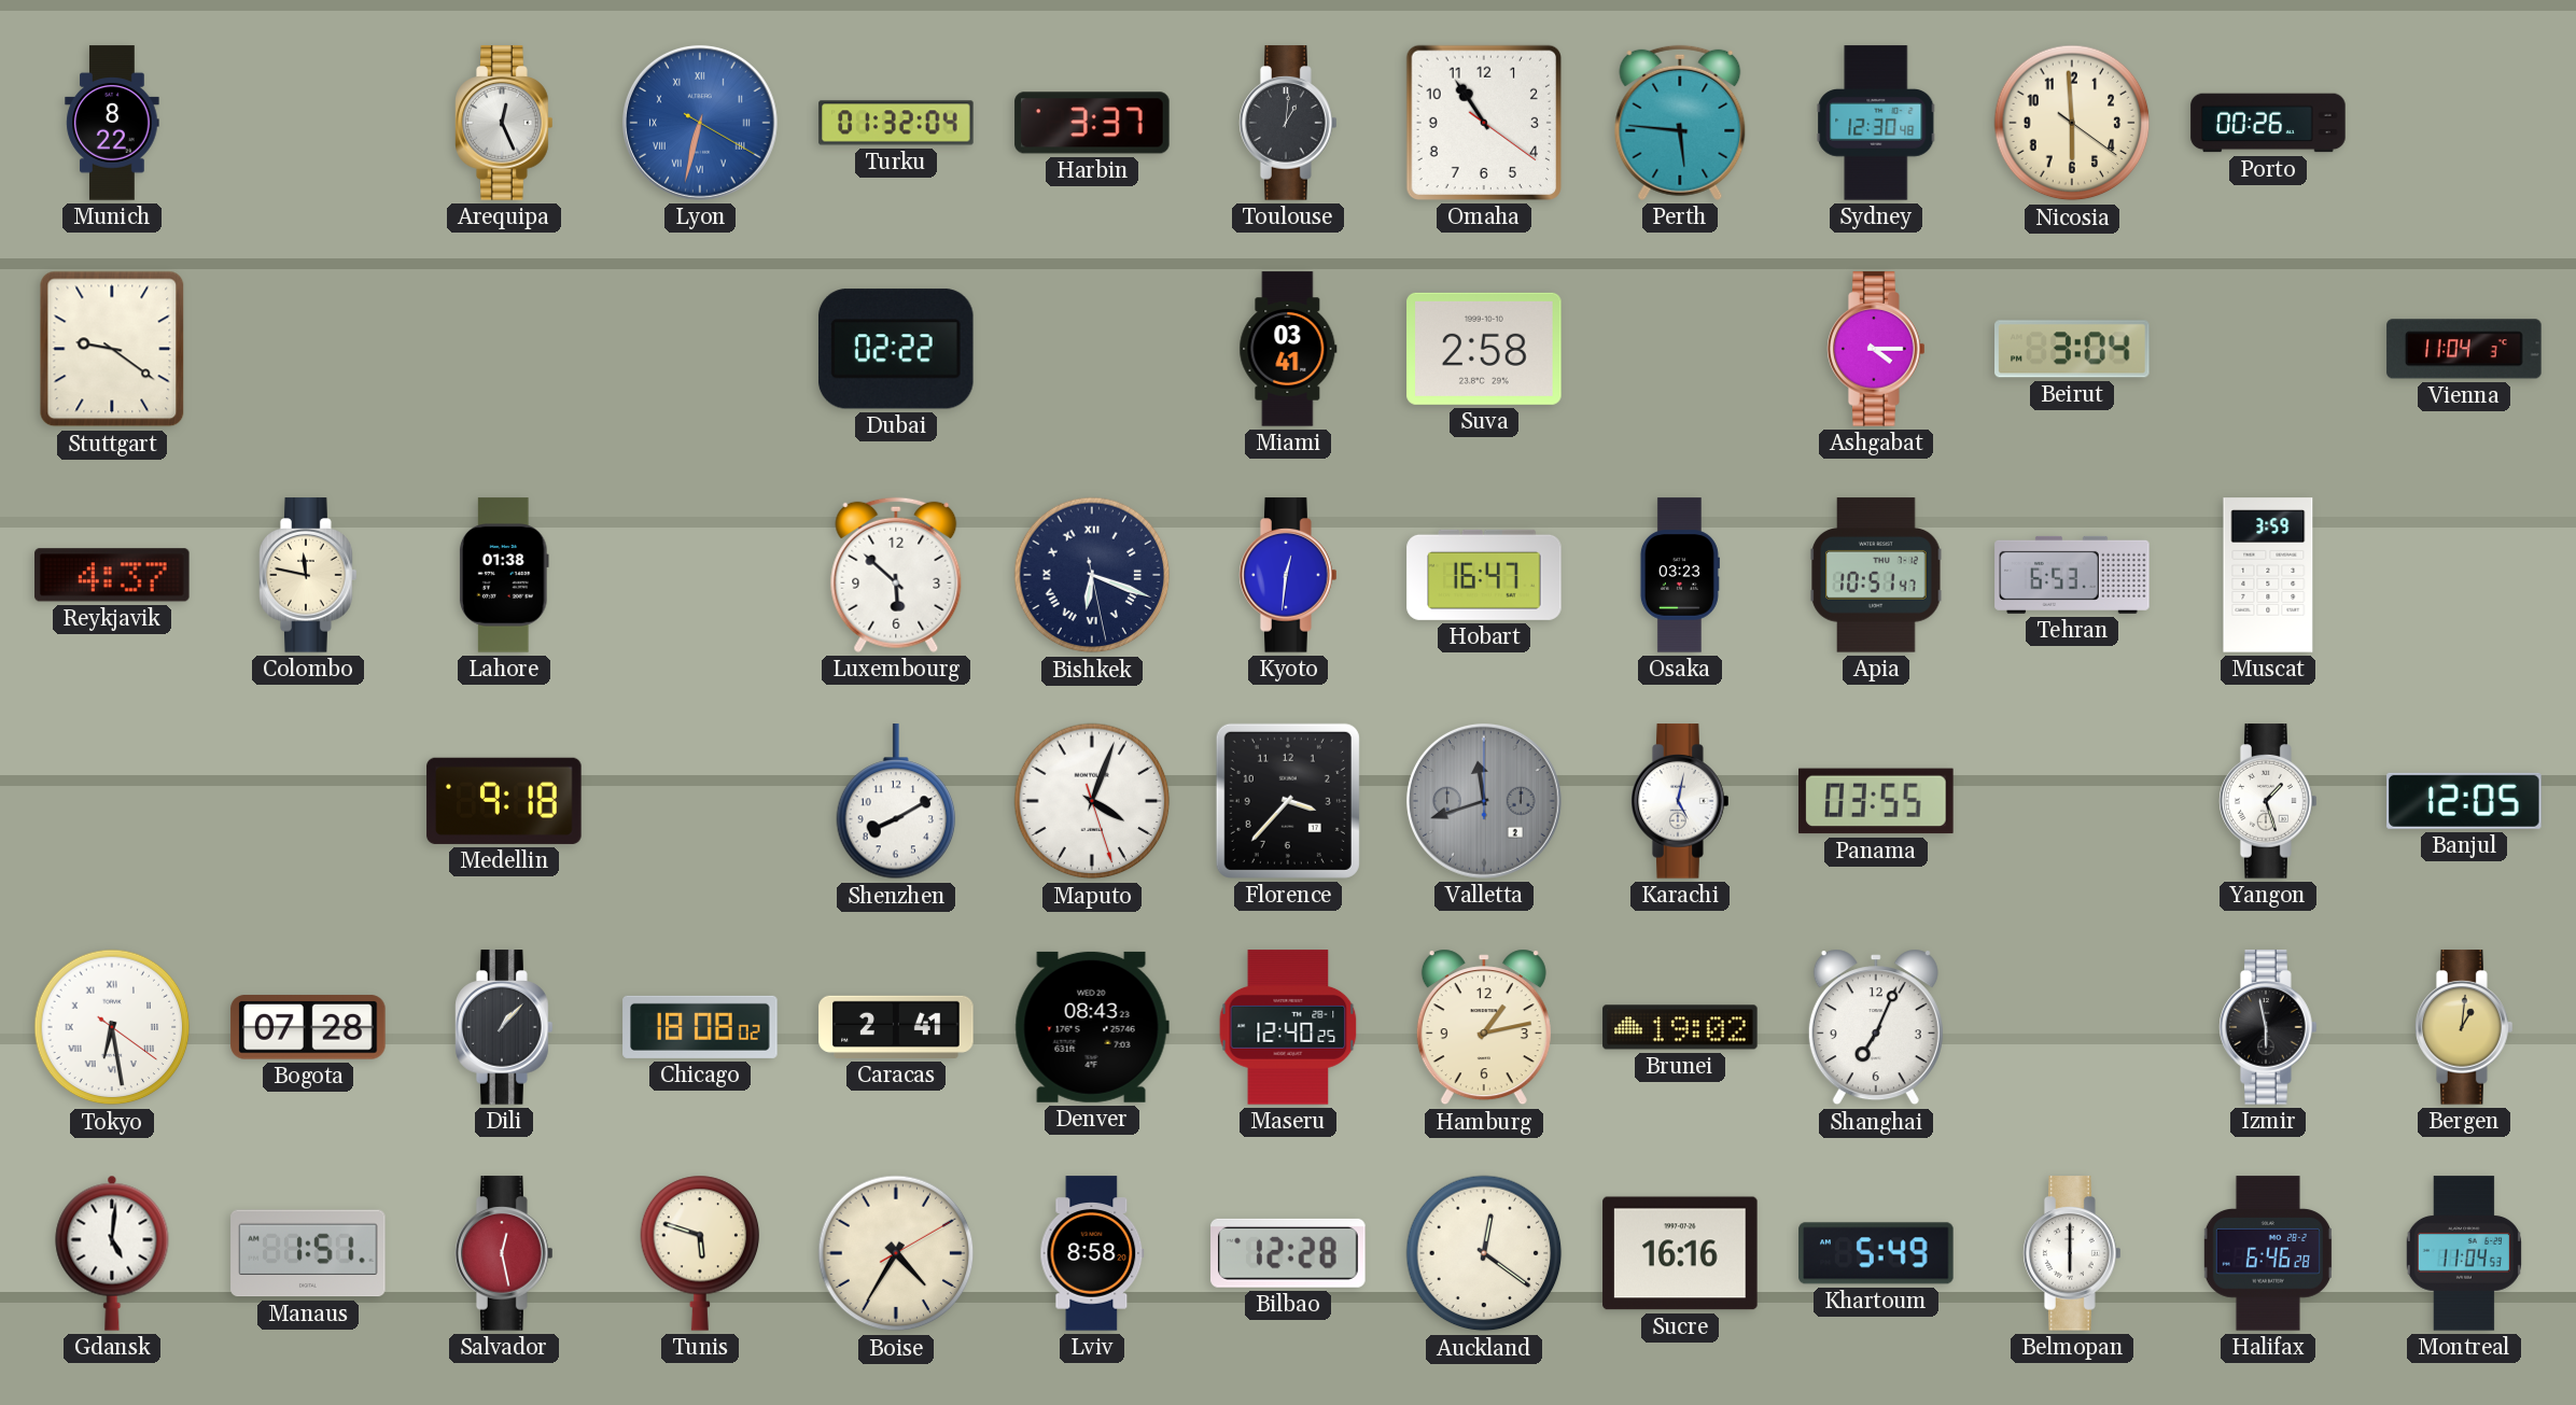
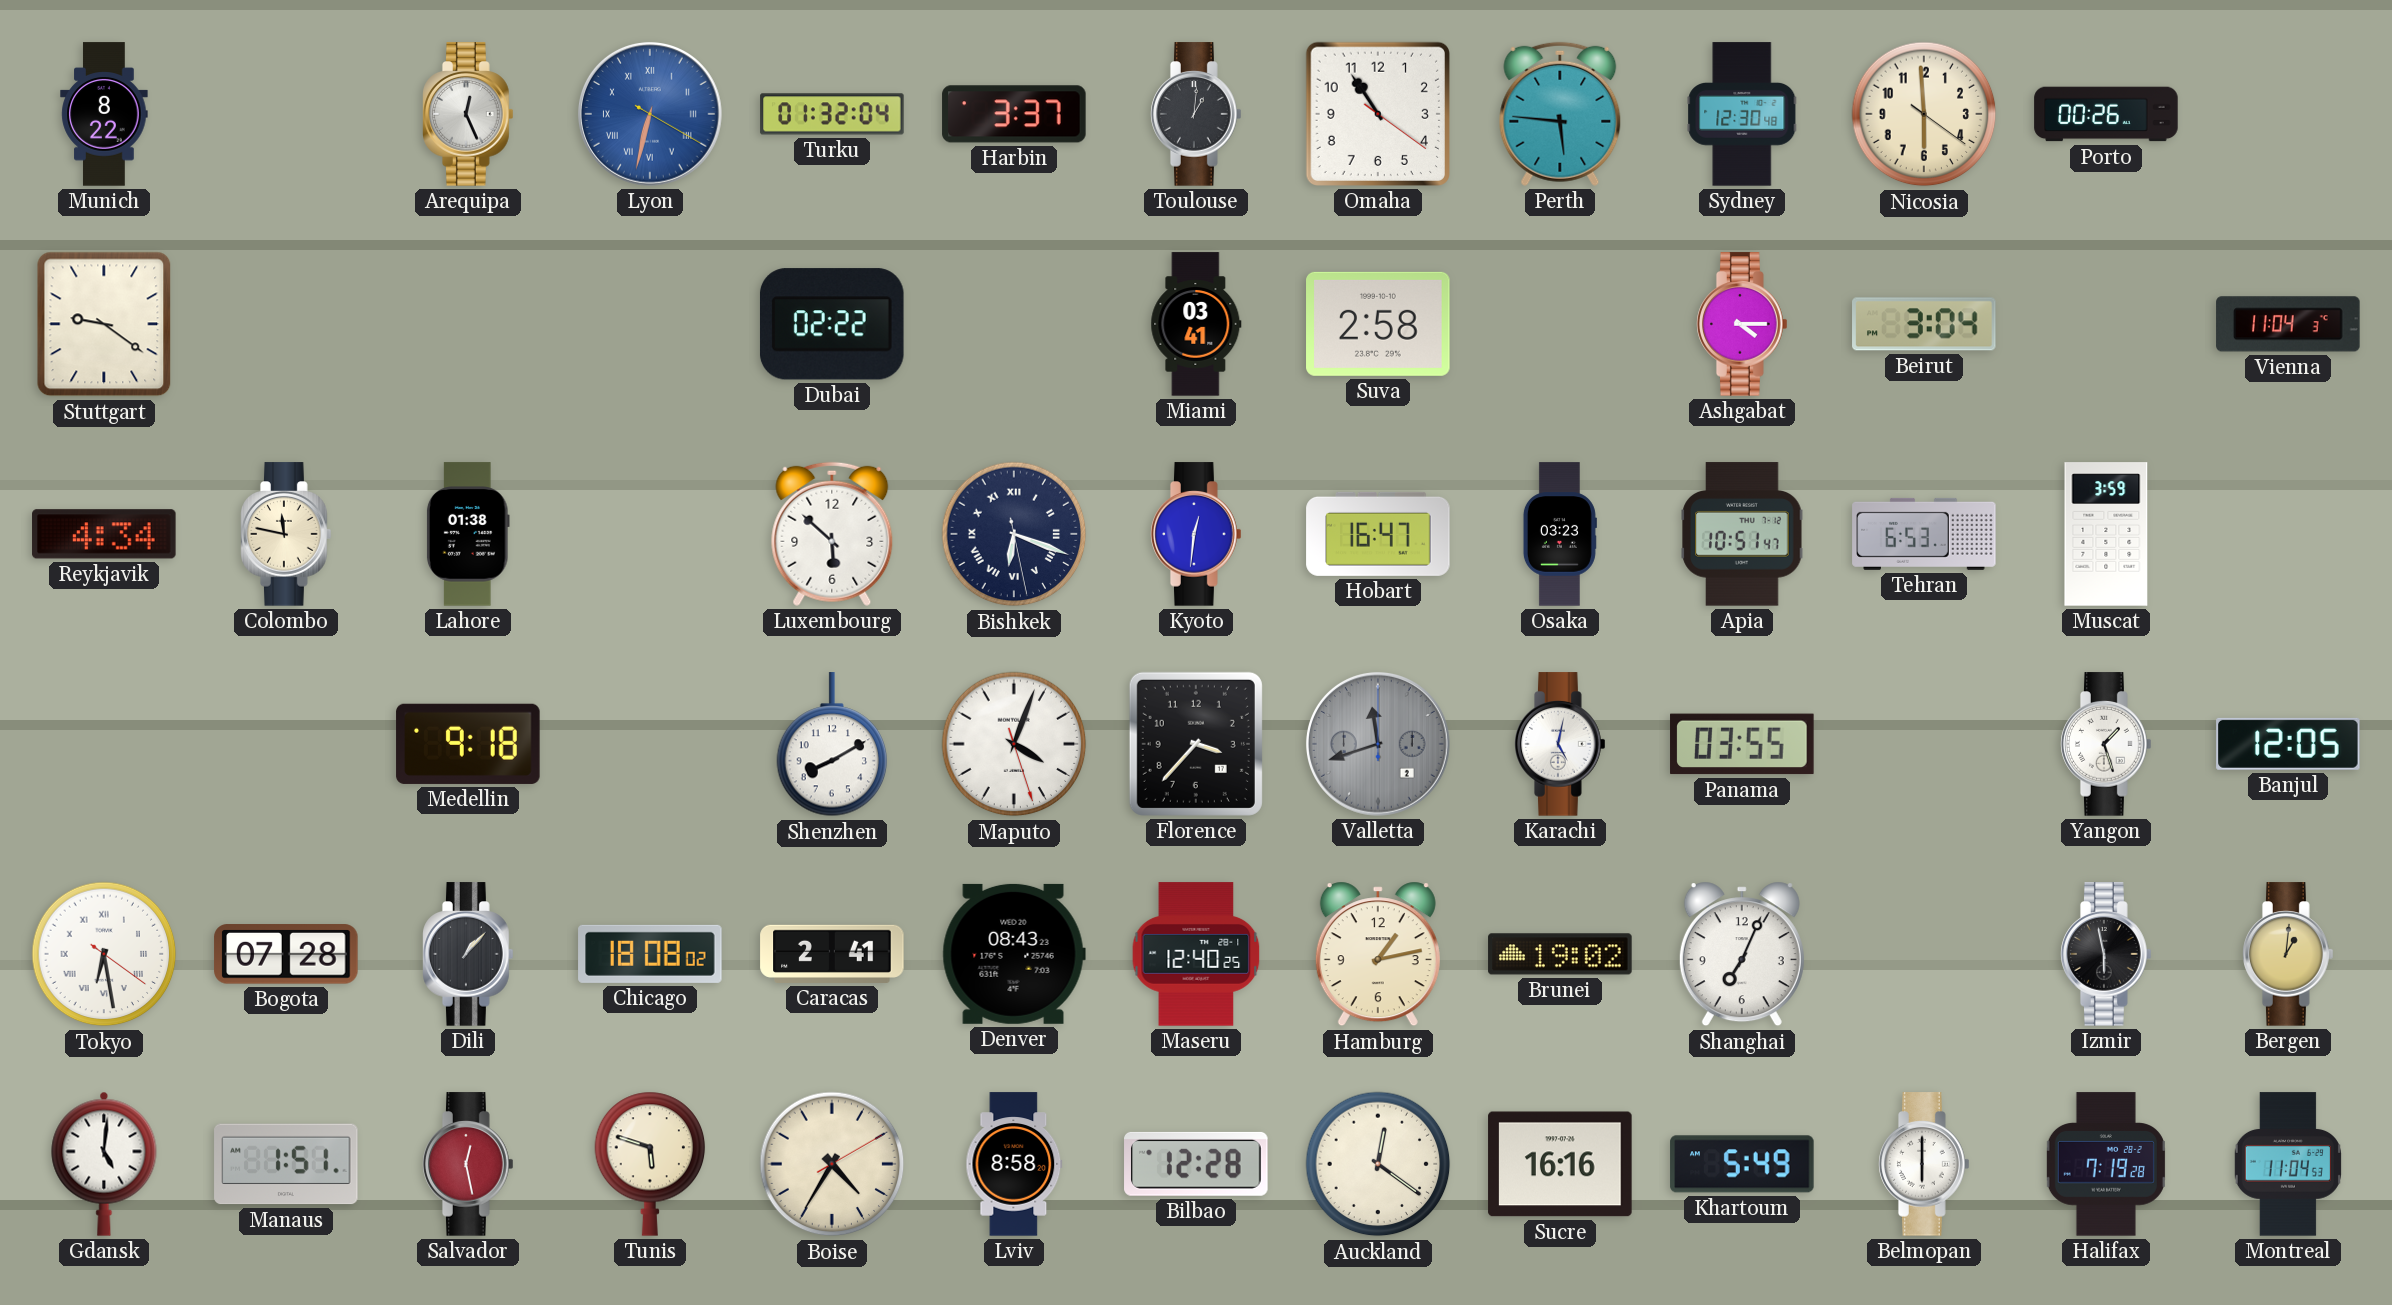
Reykjavik: 4:37 -> 4:34 (104, 534)
Halifax: 6:46 -> 7:19 (2106, 1164)
